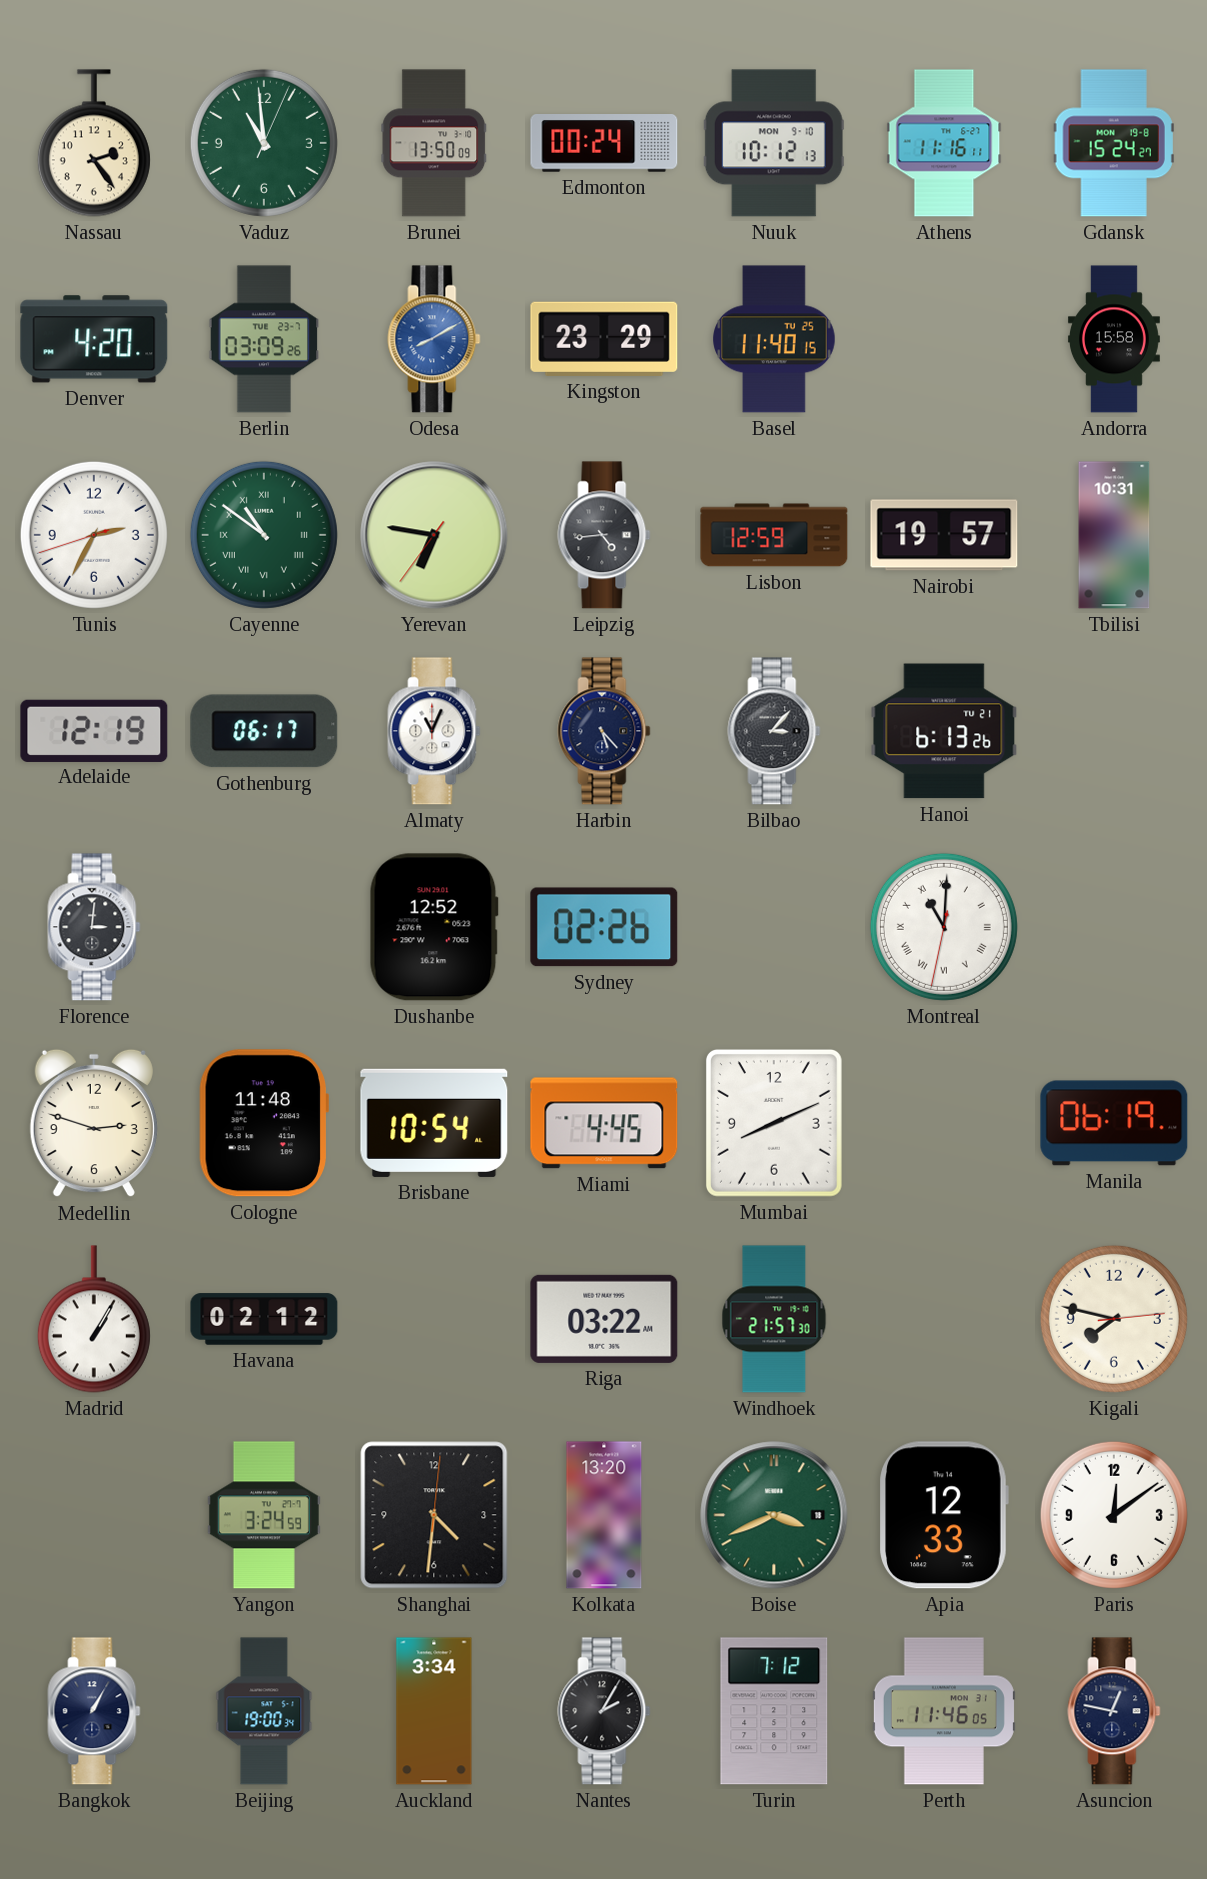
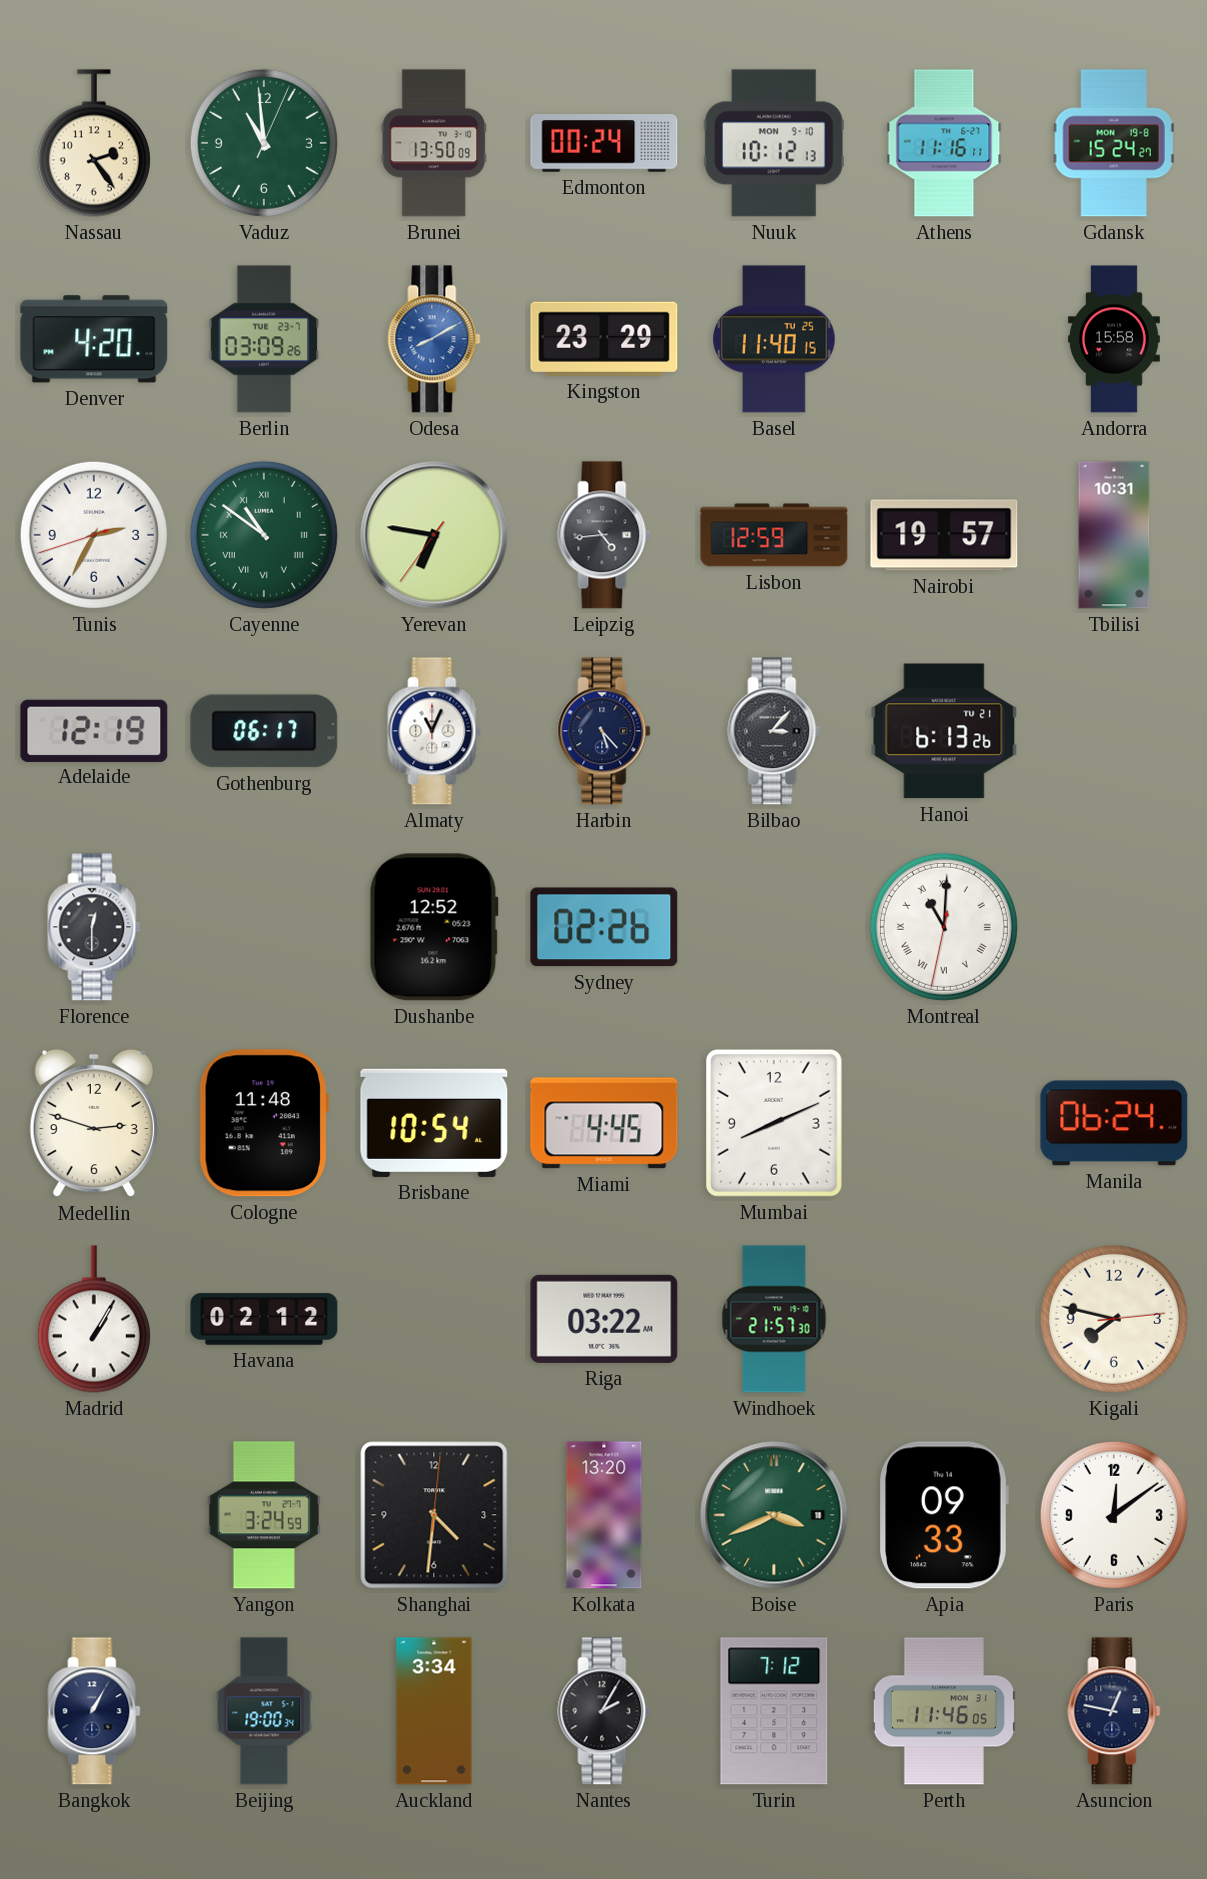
Florence: 3:01 -> 12:30 (94, 927)
Manila: 06:19 -> 06:24 (1114, 1123)
Apia: 12:33 -> 09:33 (944, 1515)
